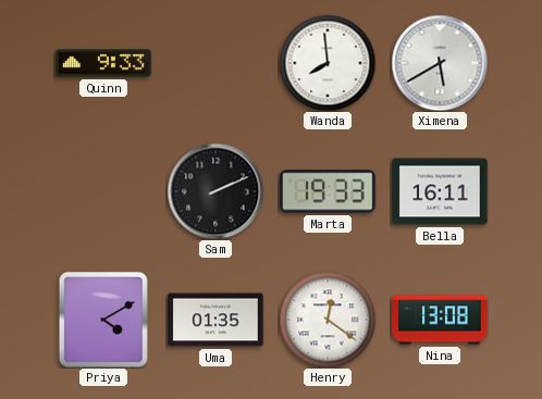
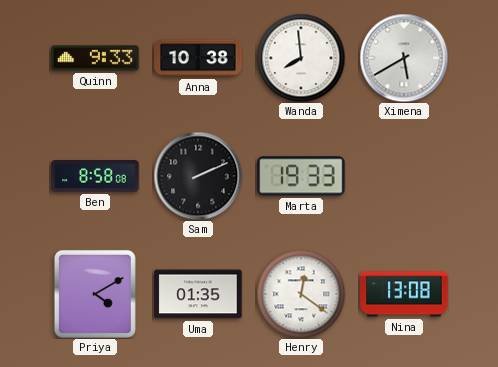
Anna: none -> 10:38 (198, 58)
Ben: none -> 8:58 (95, 177)
Bella: 16:11 -> none (440, 191)
